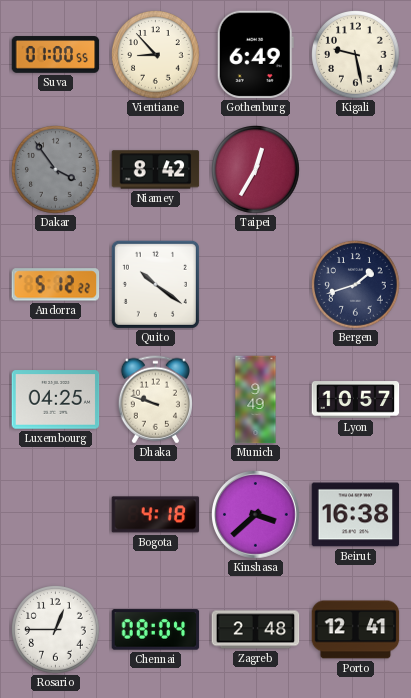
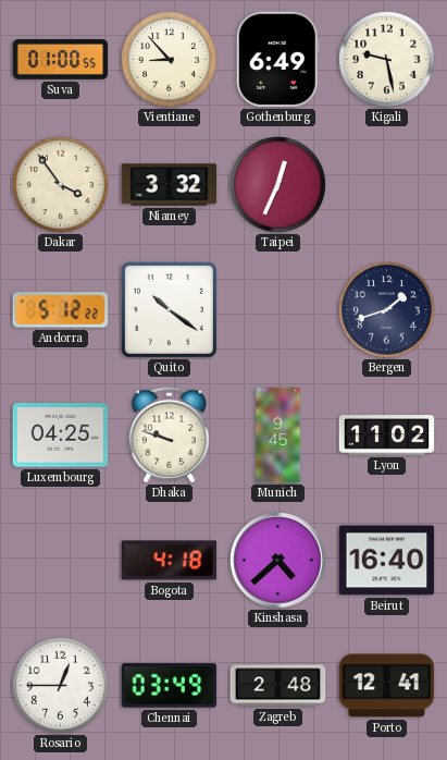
Dakar dial: grey -> cream (61, 185)
Niamey: 8:42 -> 3:32 (170, 185)
Taipei: 12:35 -> 12:34 (278, 185)
Munich: 9:49 -> 9:45 (278, 436)
Lyon: 10:57 -> 11:02 (387, 436)
Kinshasa: 3:38 -> 4:38 (278, 561)
Beirut: 16:38 -> 16:40 (387, 561)
Chennai: 08:04 -> 03:49 (170, 686)
